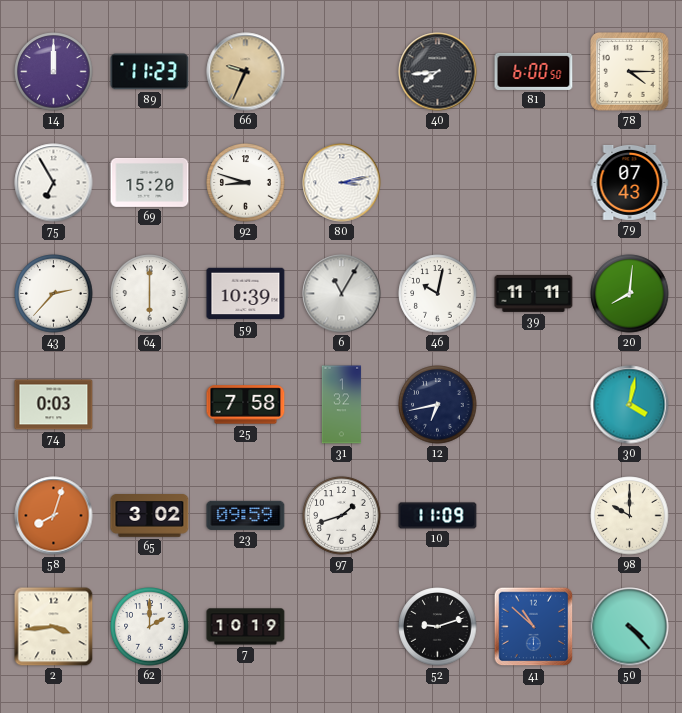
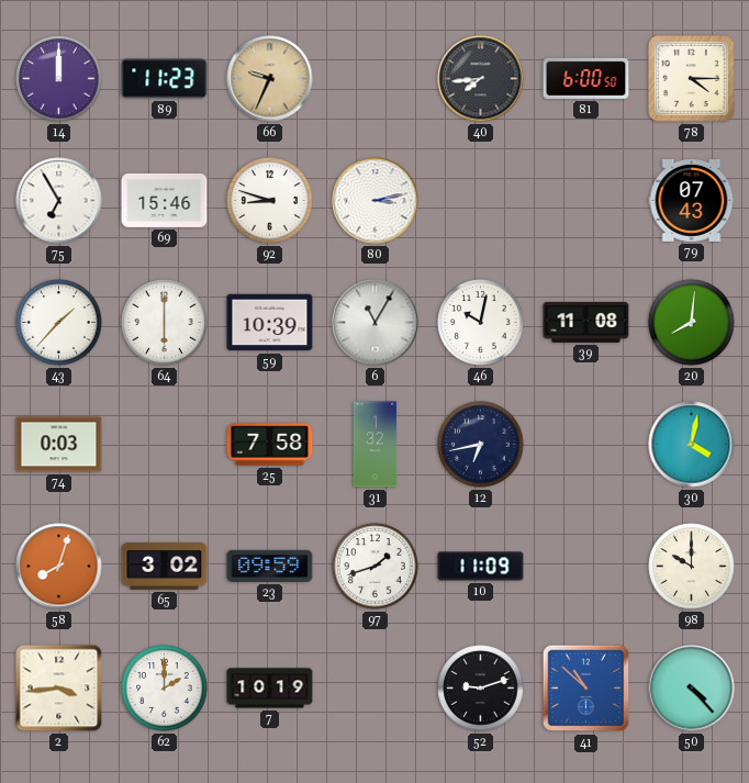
69: 15:20 -> 15:46 (165, 200)
43: 2:37 -> 1:37 (59, 323)
39: 11:11 -> 11:08 (586, 322)
